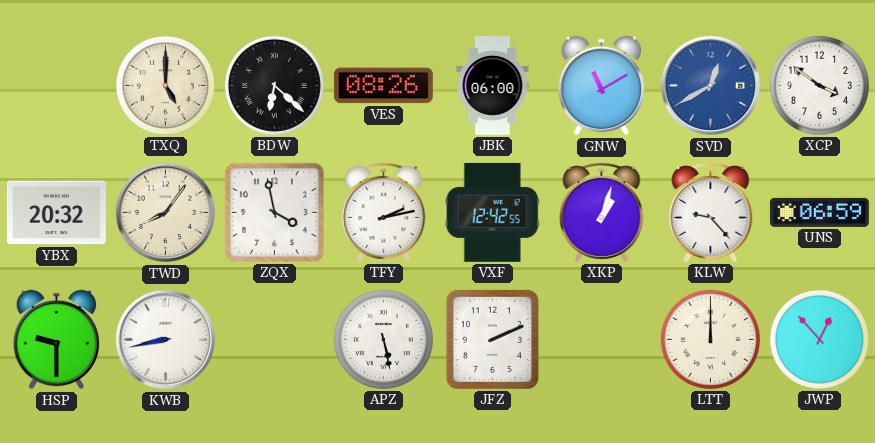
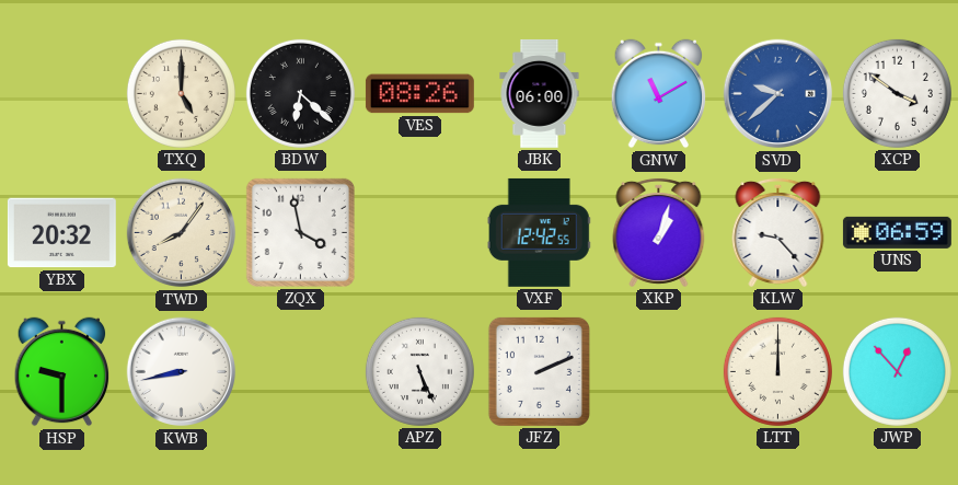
SVD: 12:40 -> 9:38 (778, 94)
TFY: 2:13 -> none (384, 212)
APZ: 5:28 -> 5:26 (419, 371)
